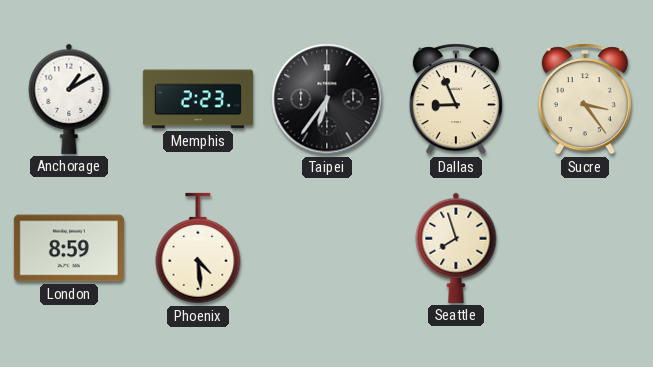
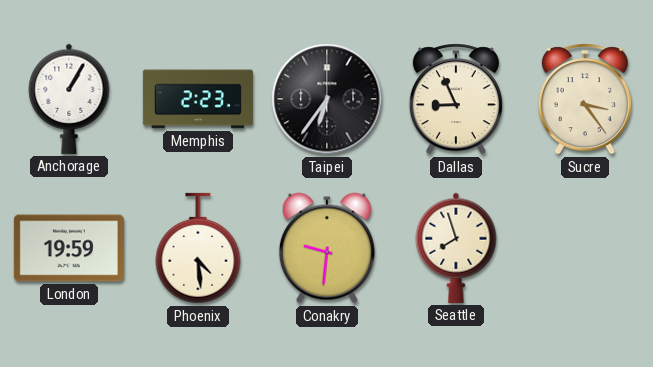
Anchorage: 1:10 -> 1:05 (69, 99)
London: 8:59 -> 19:59 (69, 248)
Conakry: none -> 9:31 (327, 248)
